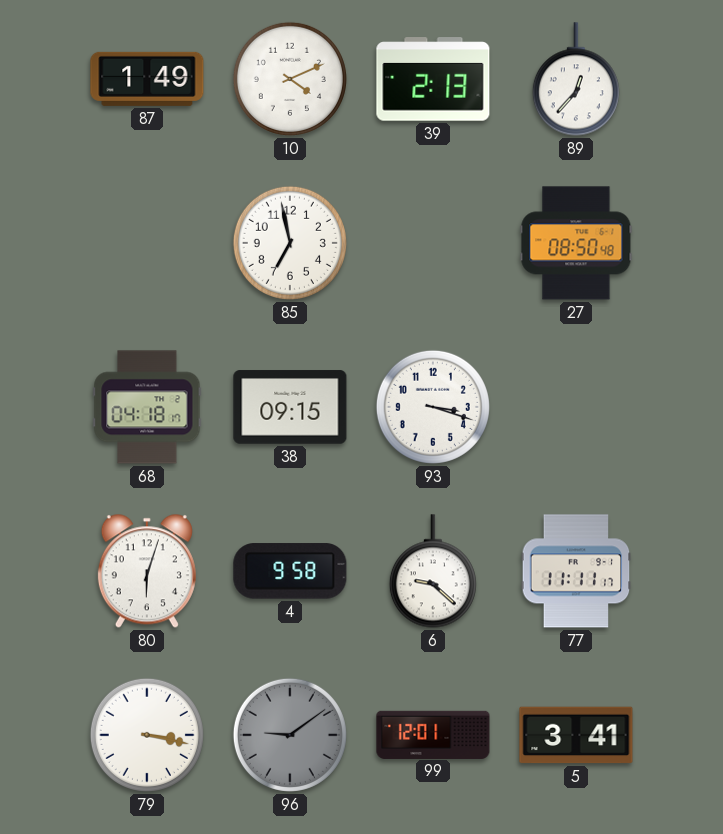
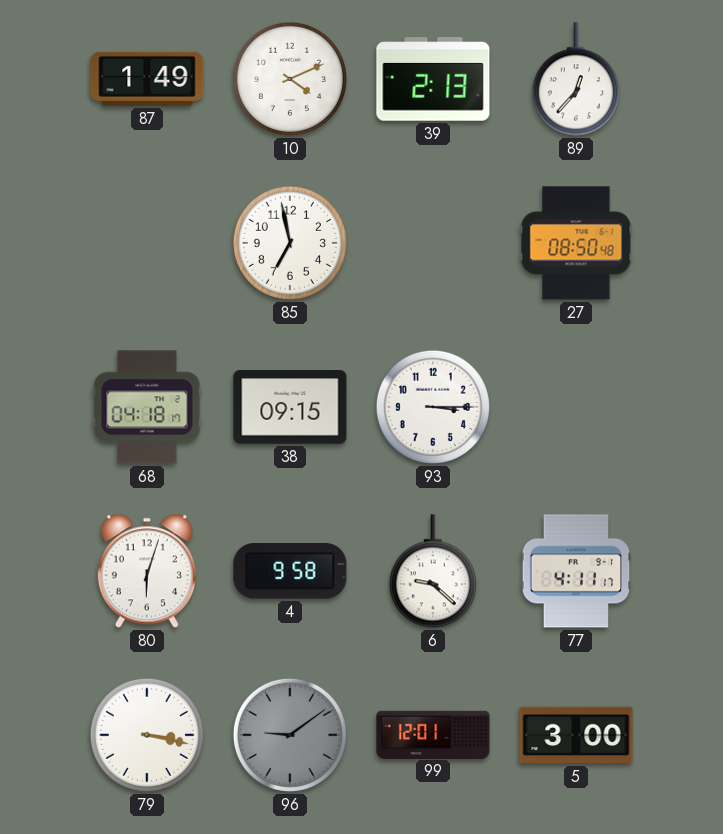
93: 3:18 -> 3:15 (433, 407)
77: 11:11 -> 4:11 (576, 571)
5: 3:41 -> 3:00 (576, 735)
